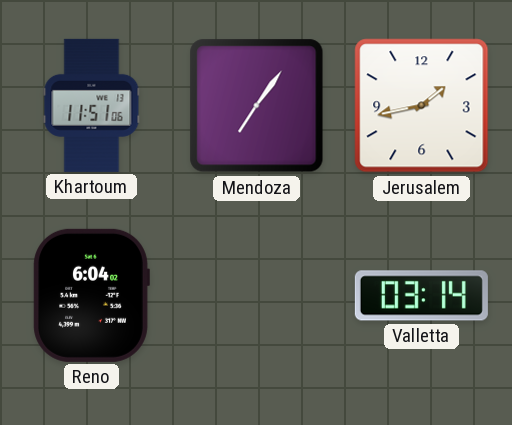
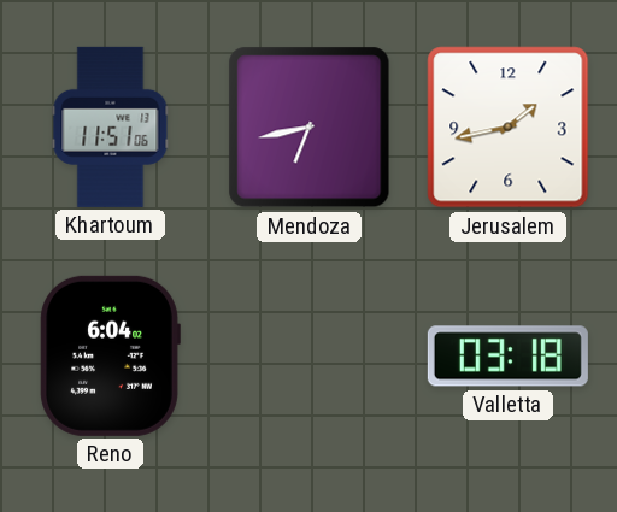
Mendoza: 7:06 -> 6:43 (310, 128)
Valletta: 03:14 -> 03:18 (507, 357)
